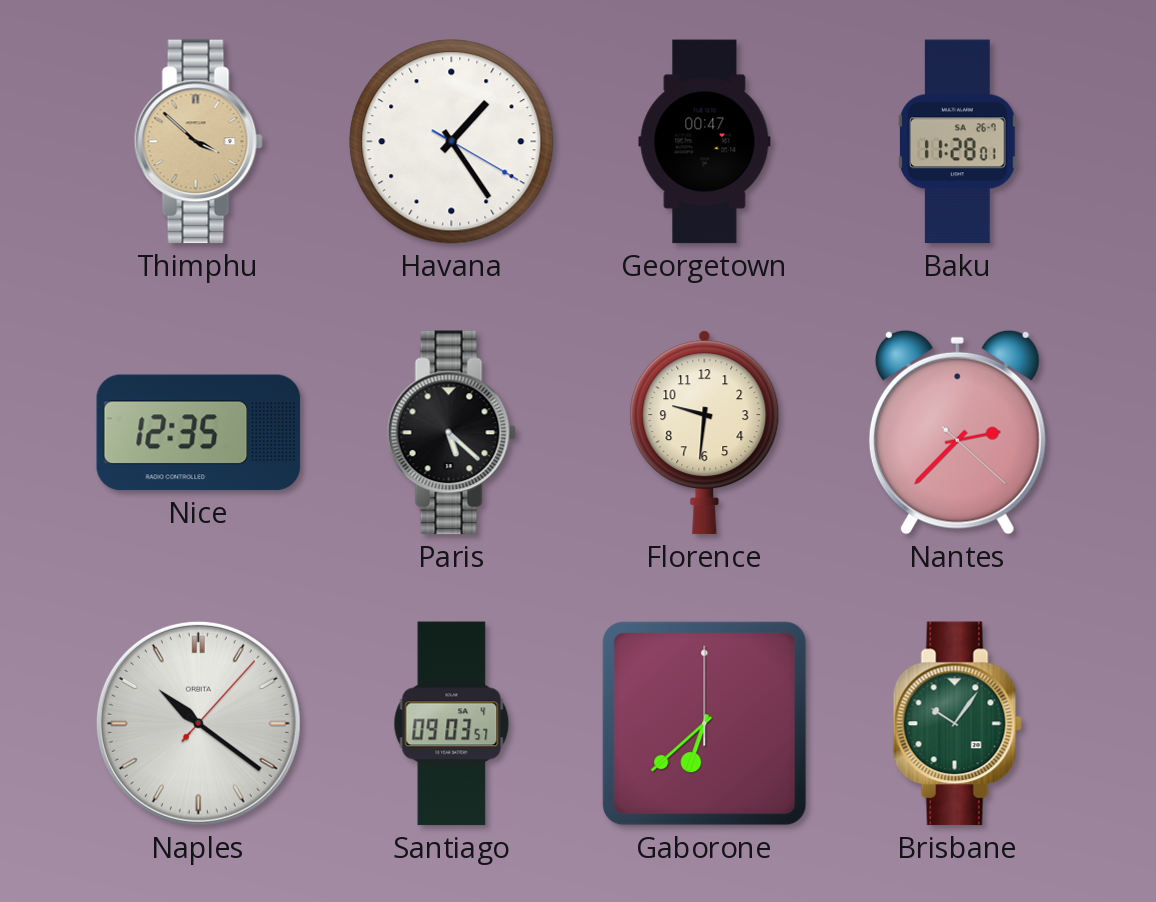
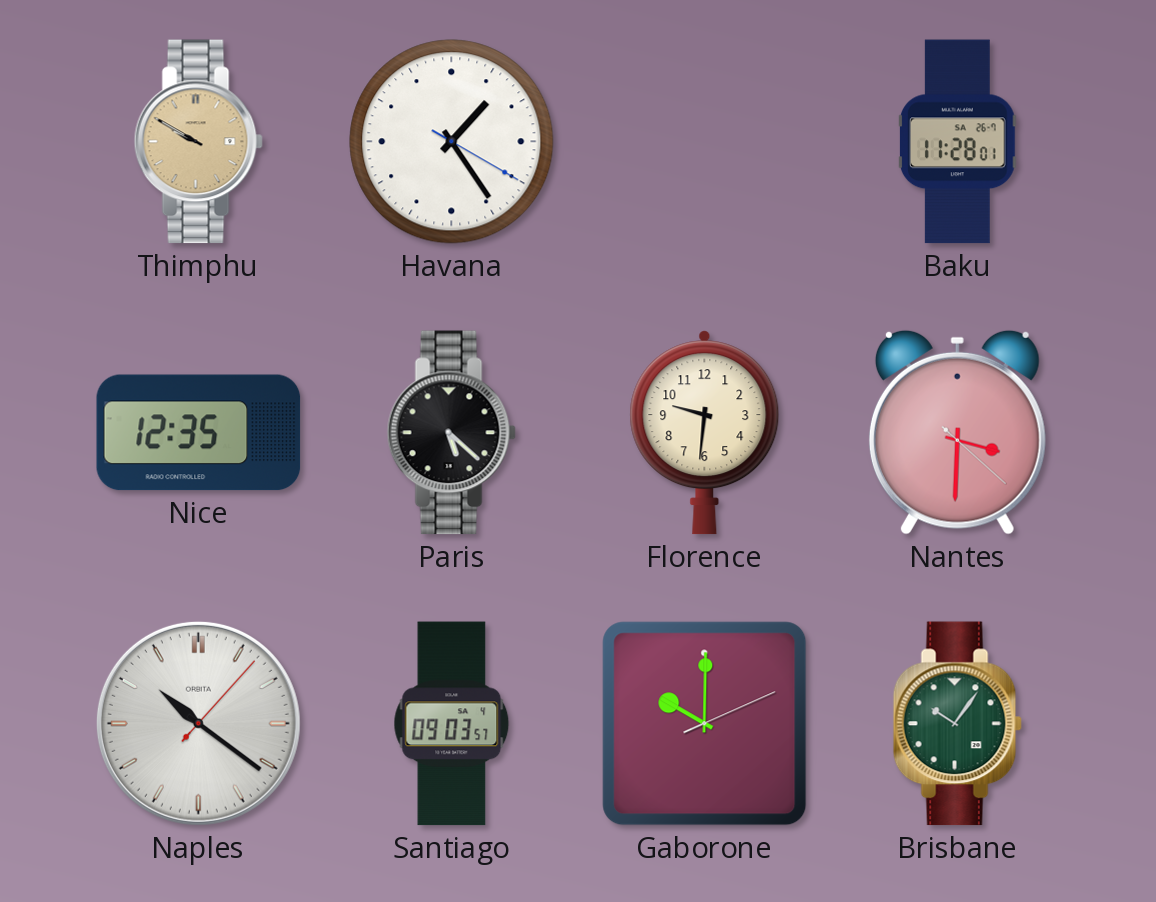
Thimphu: 3:52 -> 9:50 (198, 142)
Georgetown: 00:47 -> none (705, 142)
Nantes: 2:37 -> 3:30 (957, 432)
Gaborone: 6:38 -> 10:00 (705, 724)
